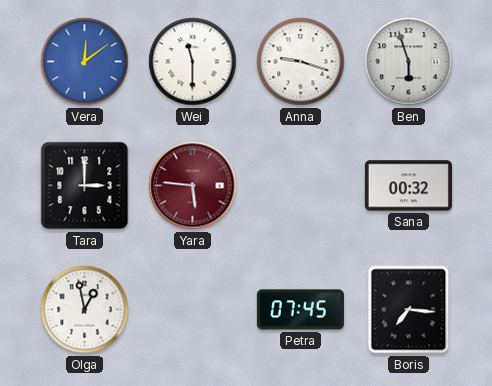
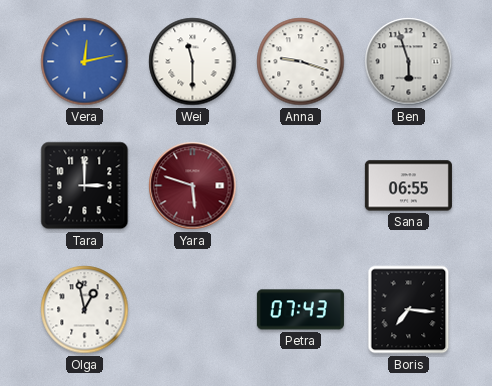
Vera: 12:09 -> 12:13 (85, 62)
Yara: 5:46 -> 5:48 (193, 186)
Sana: 00:32 -> 06:55 (408, 186)
Petra: 07:45 -> 07:43 (300, 310)
